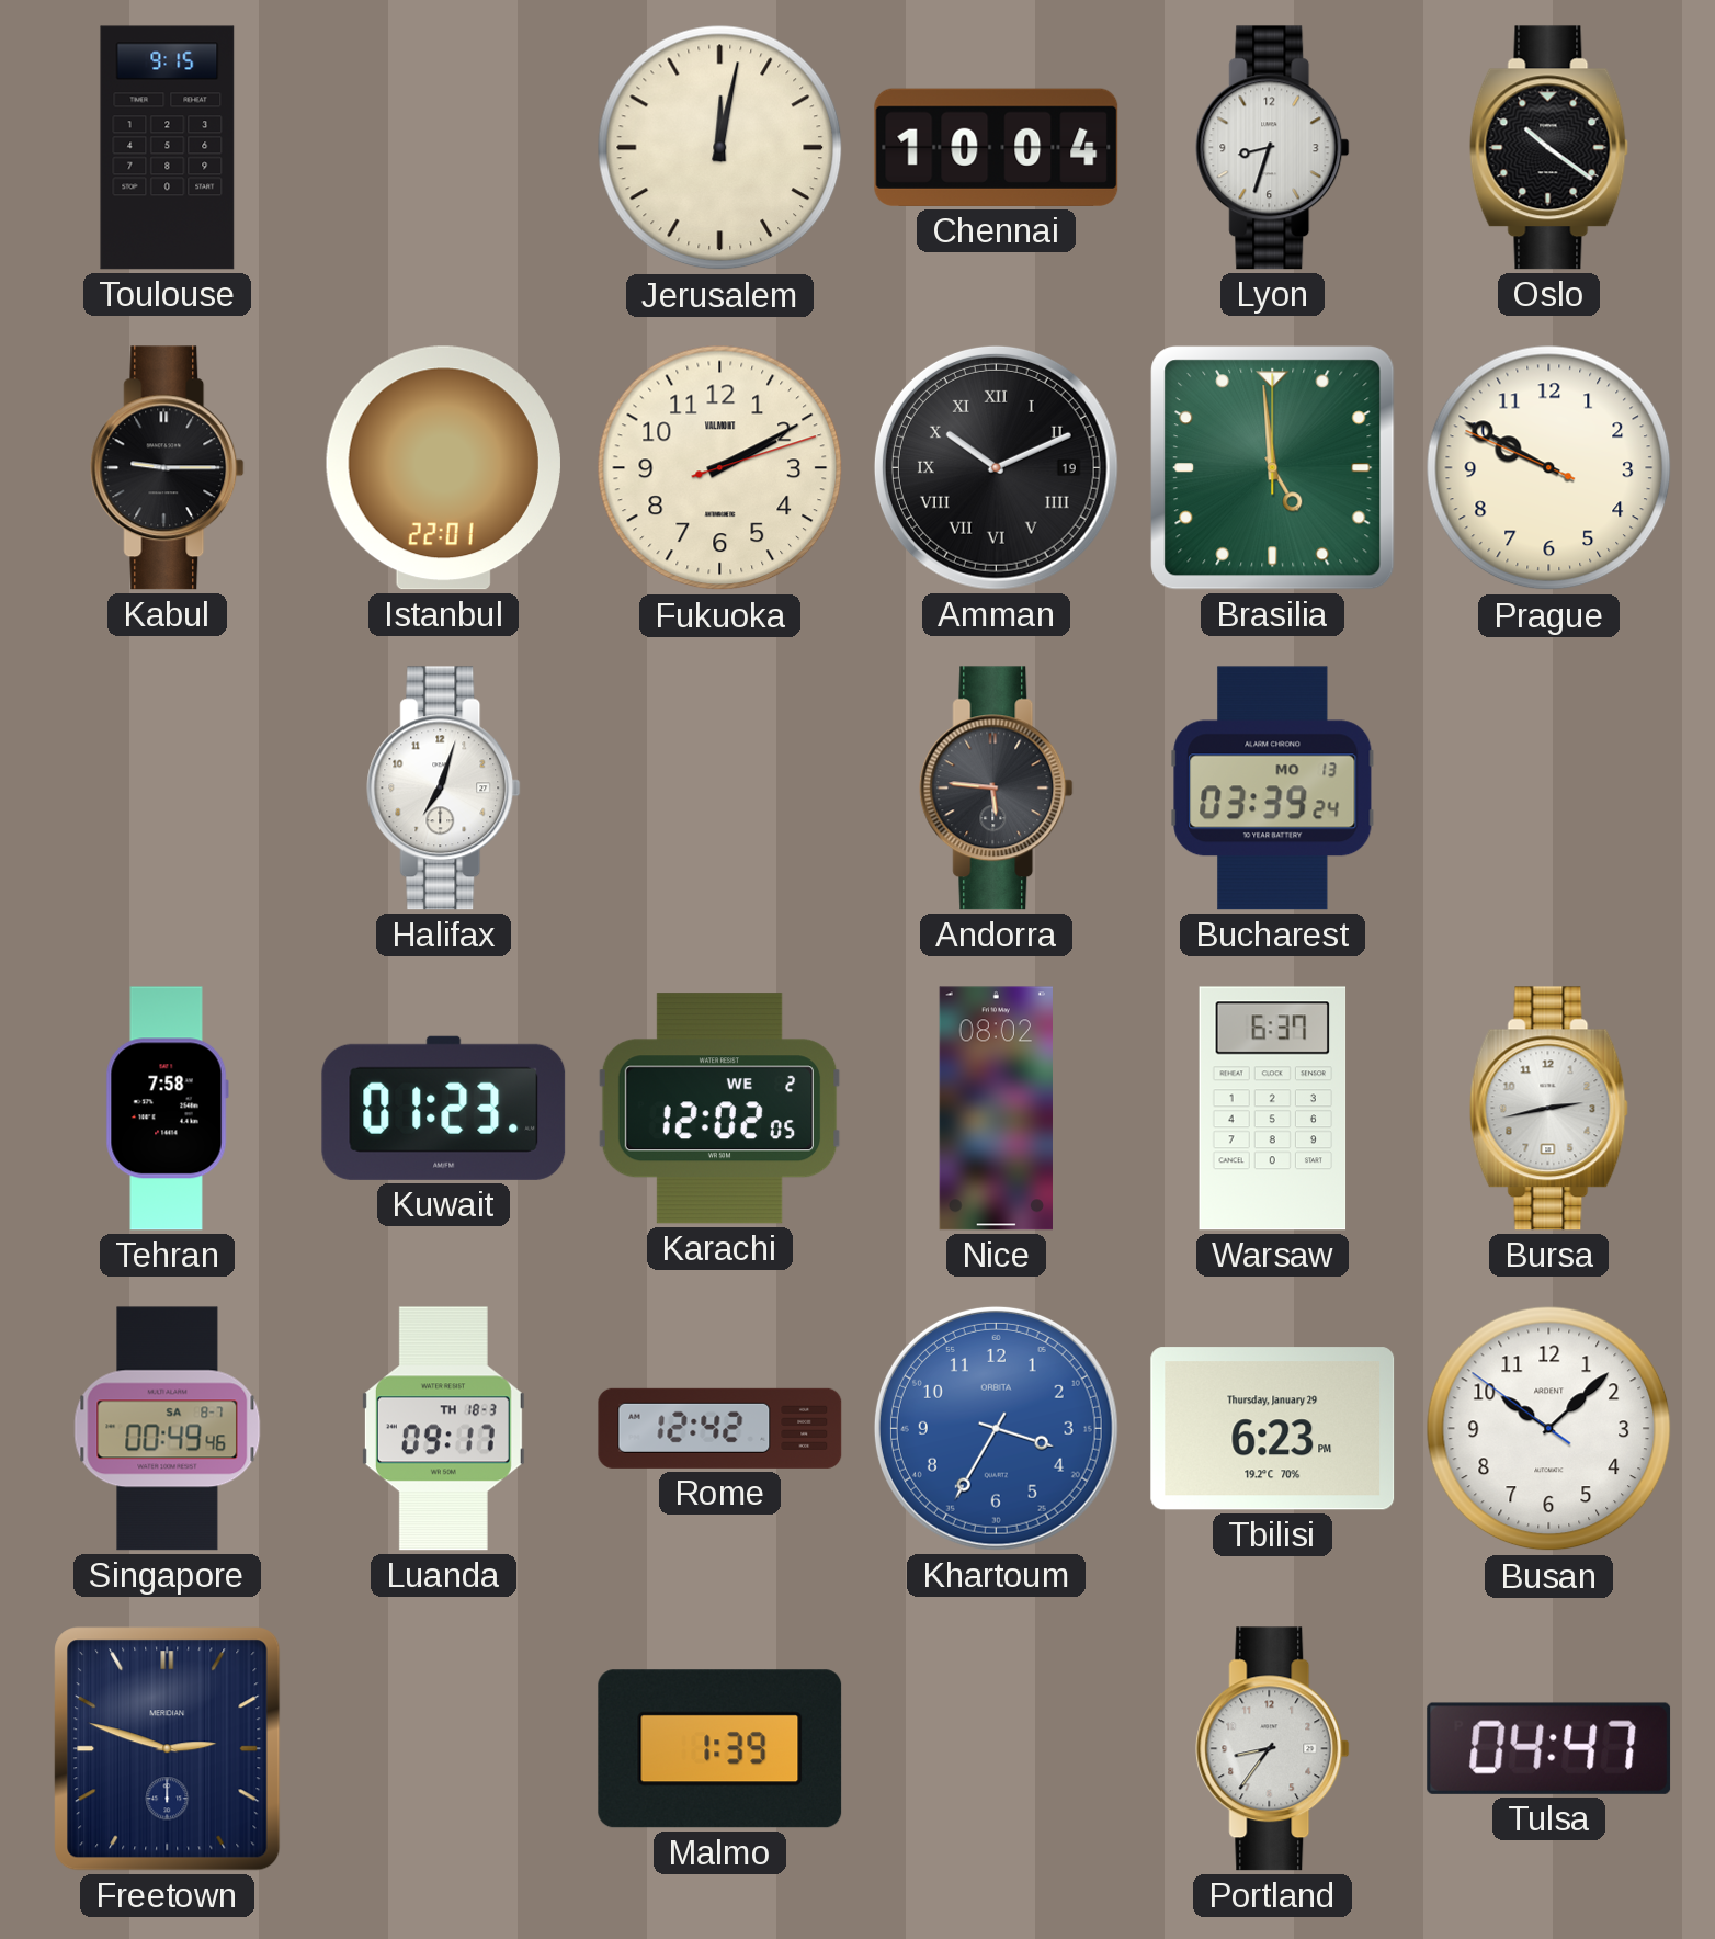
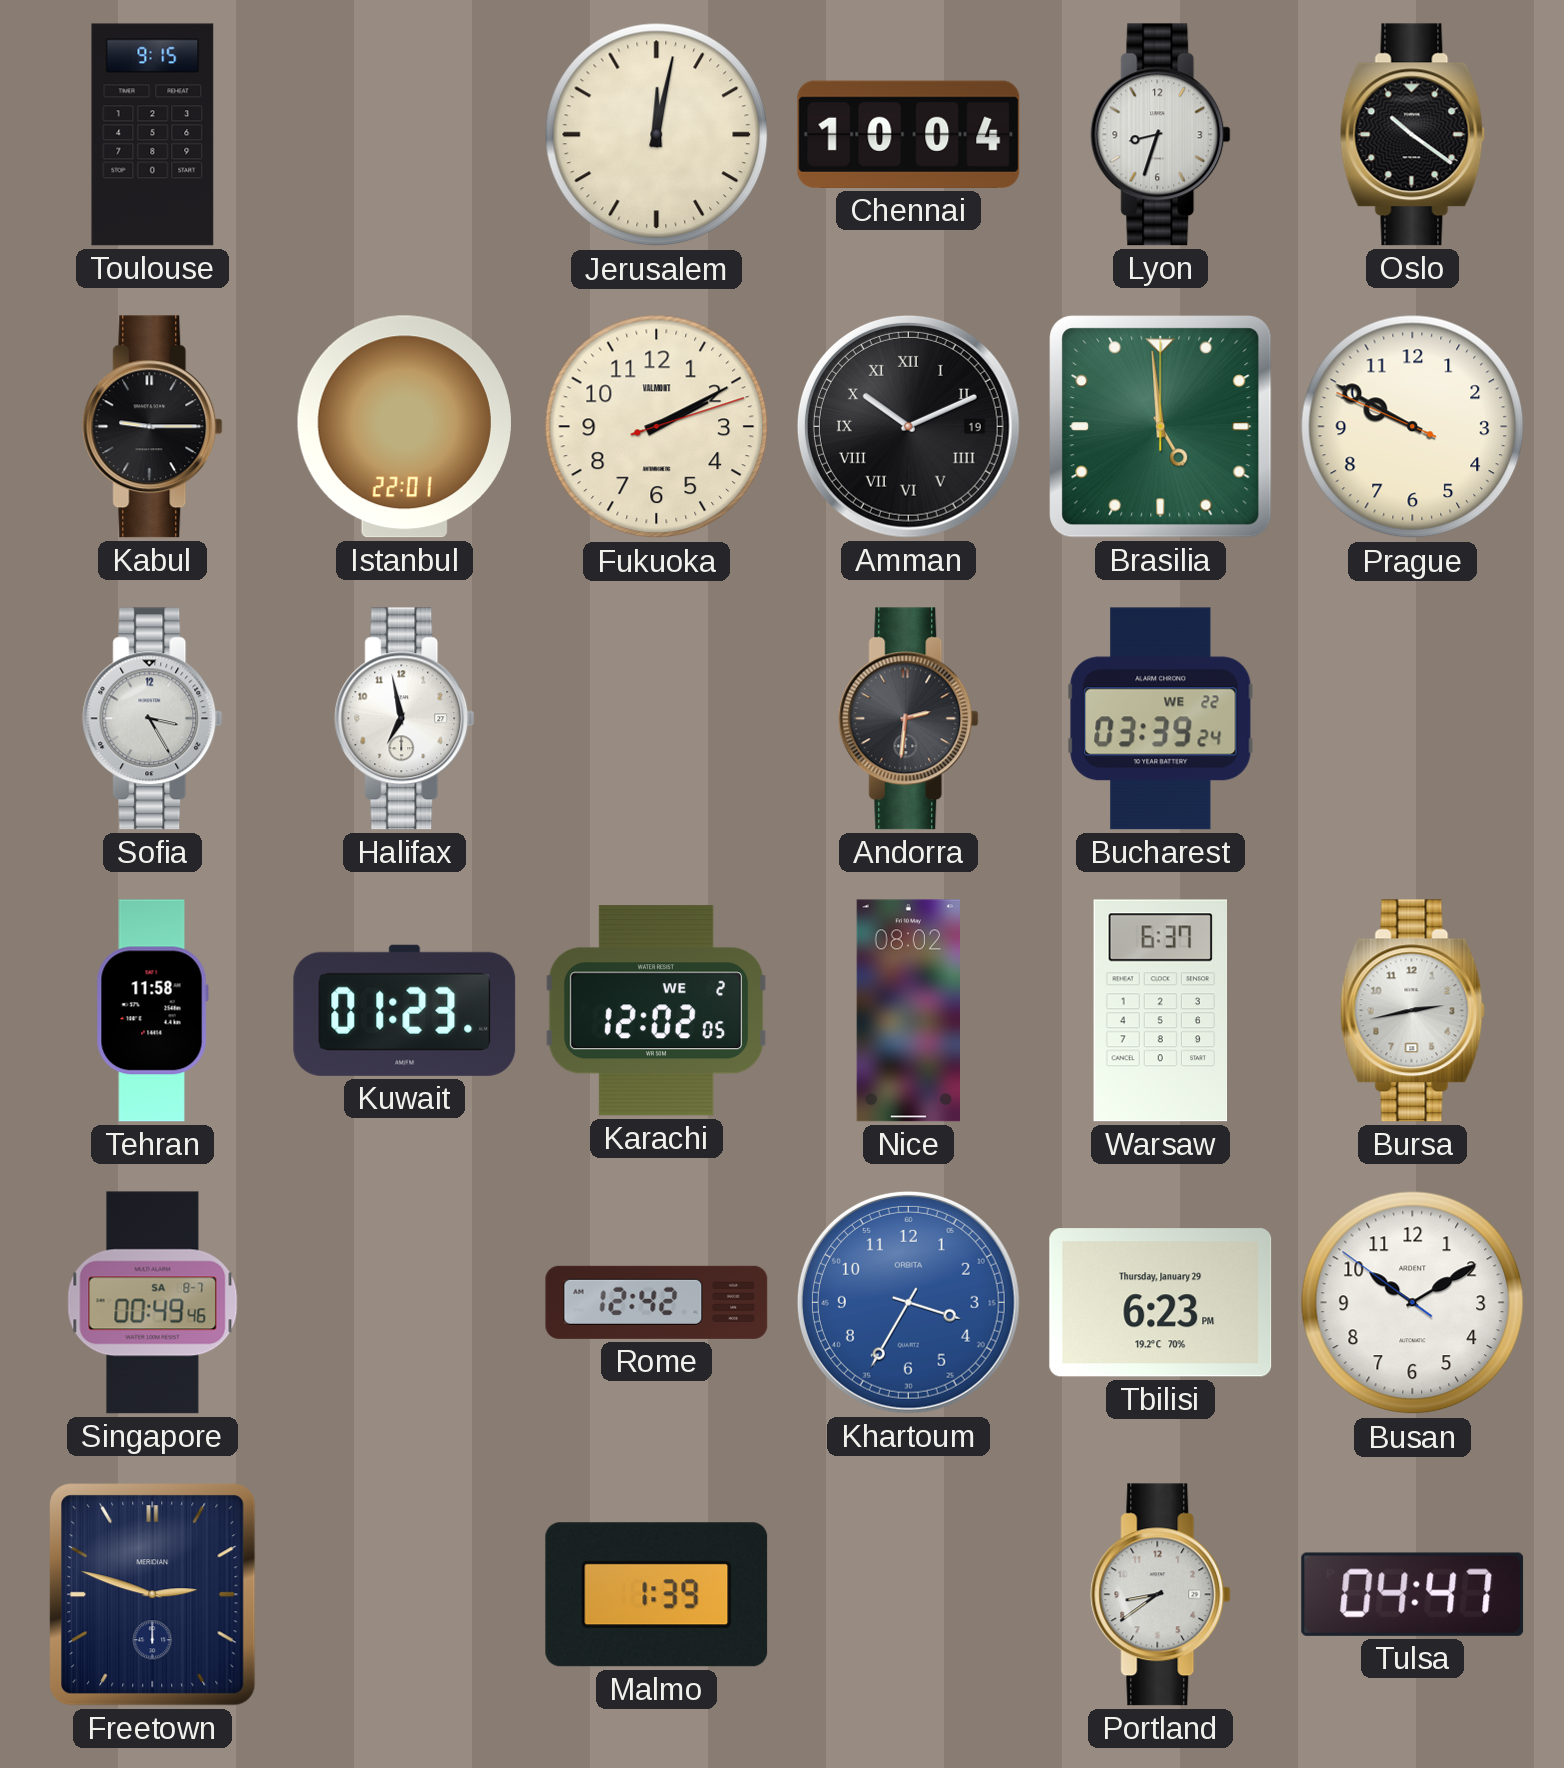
Sofia: none -> 3:25 (153, 719)
Halifax: 7:03 -> 6:58 (405, 719)
Andorra: 5:46 -> 2:31 (909, 719)
Bucharest date: MO 13 -> WE 22 (1161, 719)
Tehran: 7:58 -> 11:58 (152, 1011)
Luanda: 09:17 -> none (443, 1429)
Busan: 10:07 -> 10:09 (1413, 1303)
Portland: 8:36 -> 8:39 (1161, 1595)
